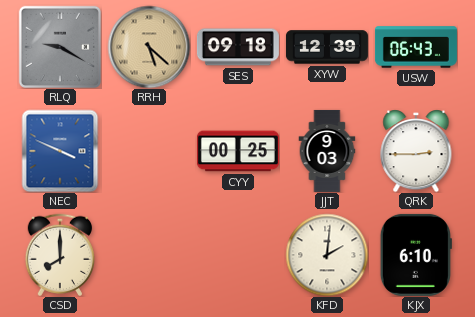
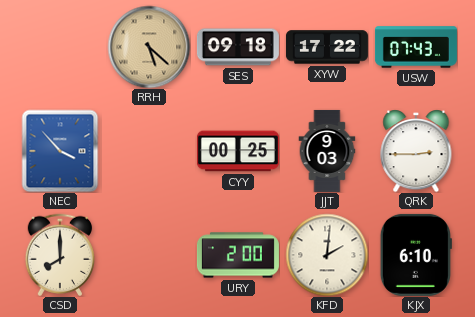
RLQ: 9:20 -> none (60, 47)
XYW: 12:39 -> 17:22 (327, 47)
USW: 06:43 -> 07:43 (416, 47)
NEC: 3:49 -> 3:53 (60, 151)
URY: none -> 2:00 (238, 255)
